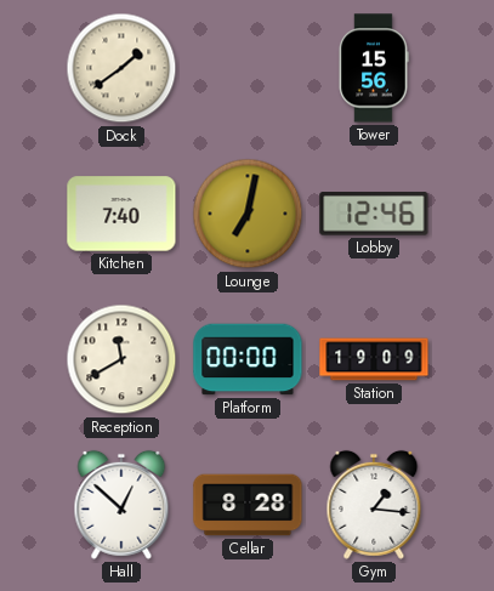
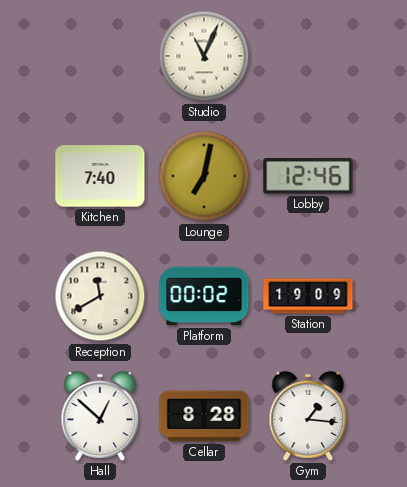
Dock: 1:39 -> none (121, 68)
Studio: none -> 11:04 (204, 56)
Tower: 15:56 -> none (374, 68)
Platform: 00:00 -> 00:02 (204, 296)
